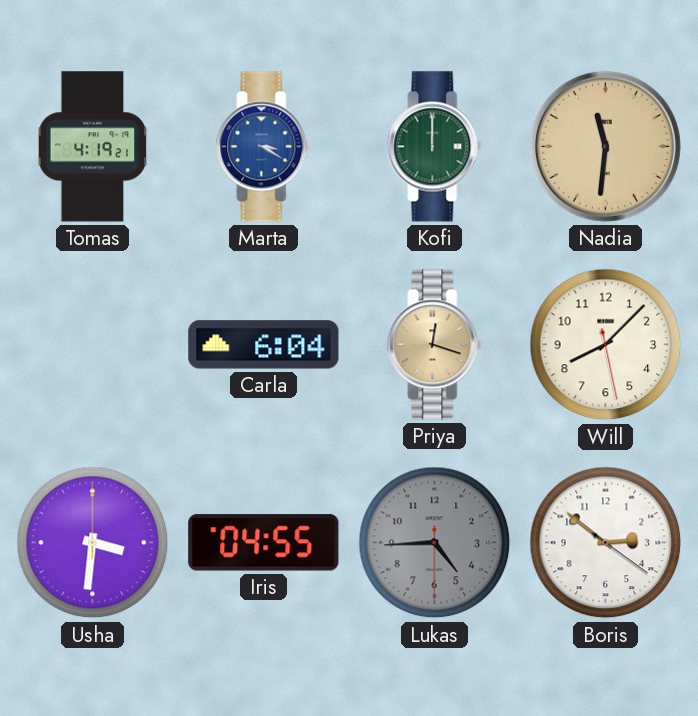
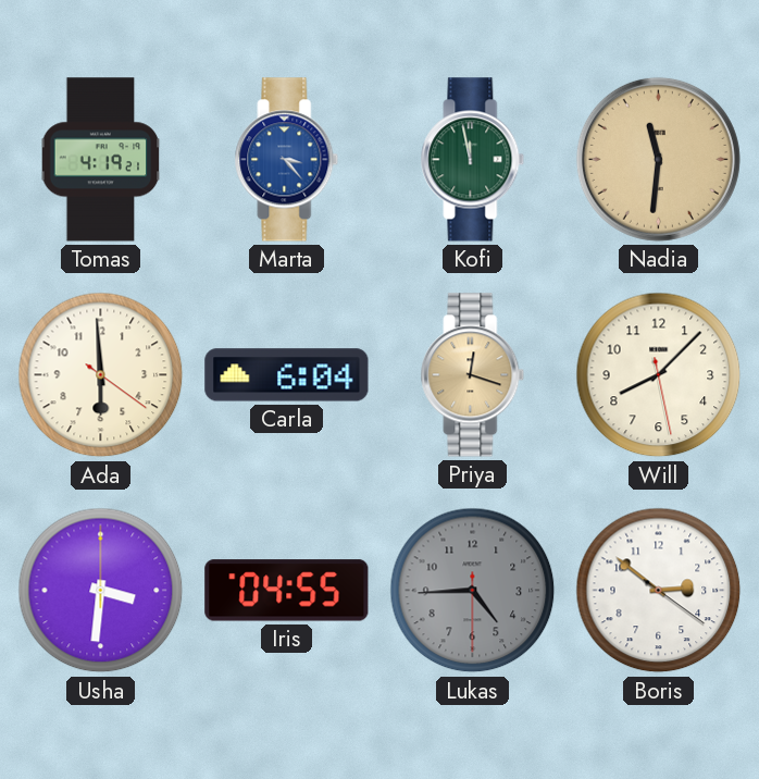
Marta: 3:20 -> 3:23 (287, 160)
Kofi: 12:00 -> 11:58 (473, 160)
Ada: none -> 5:59 (101, 375)
